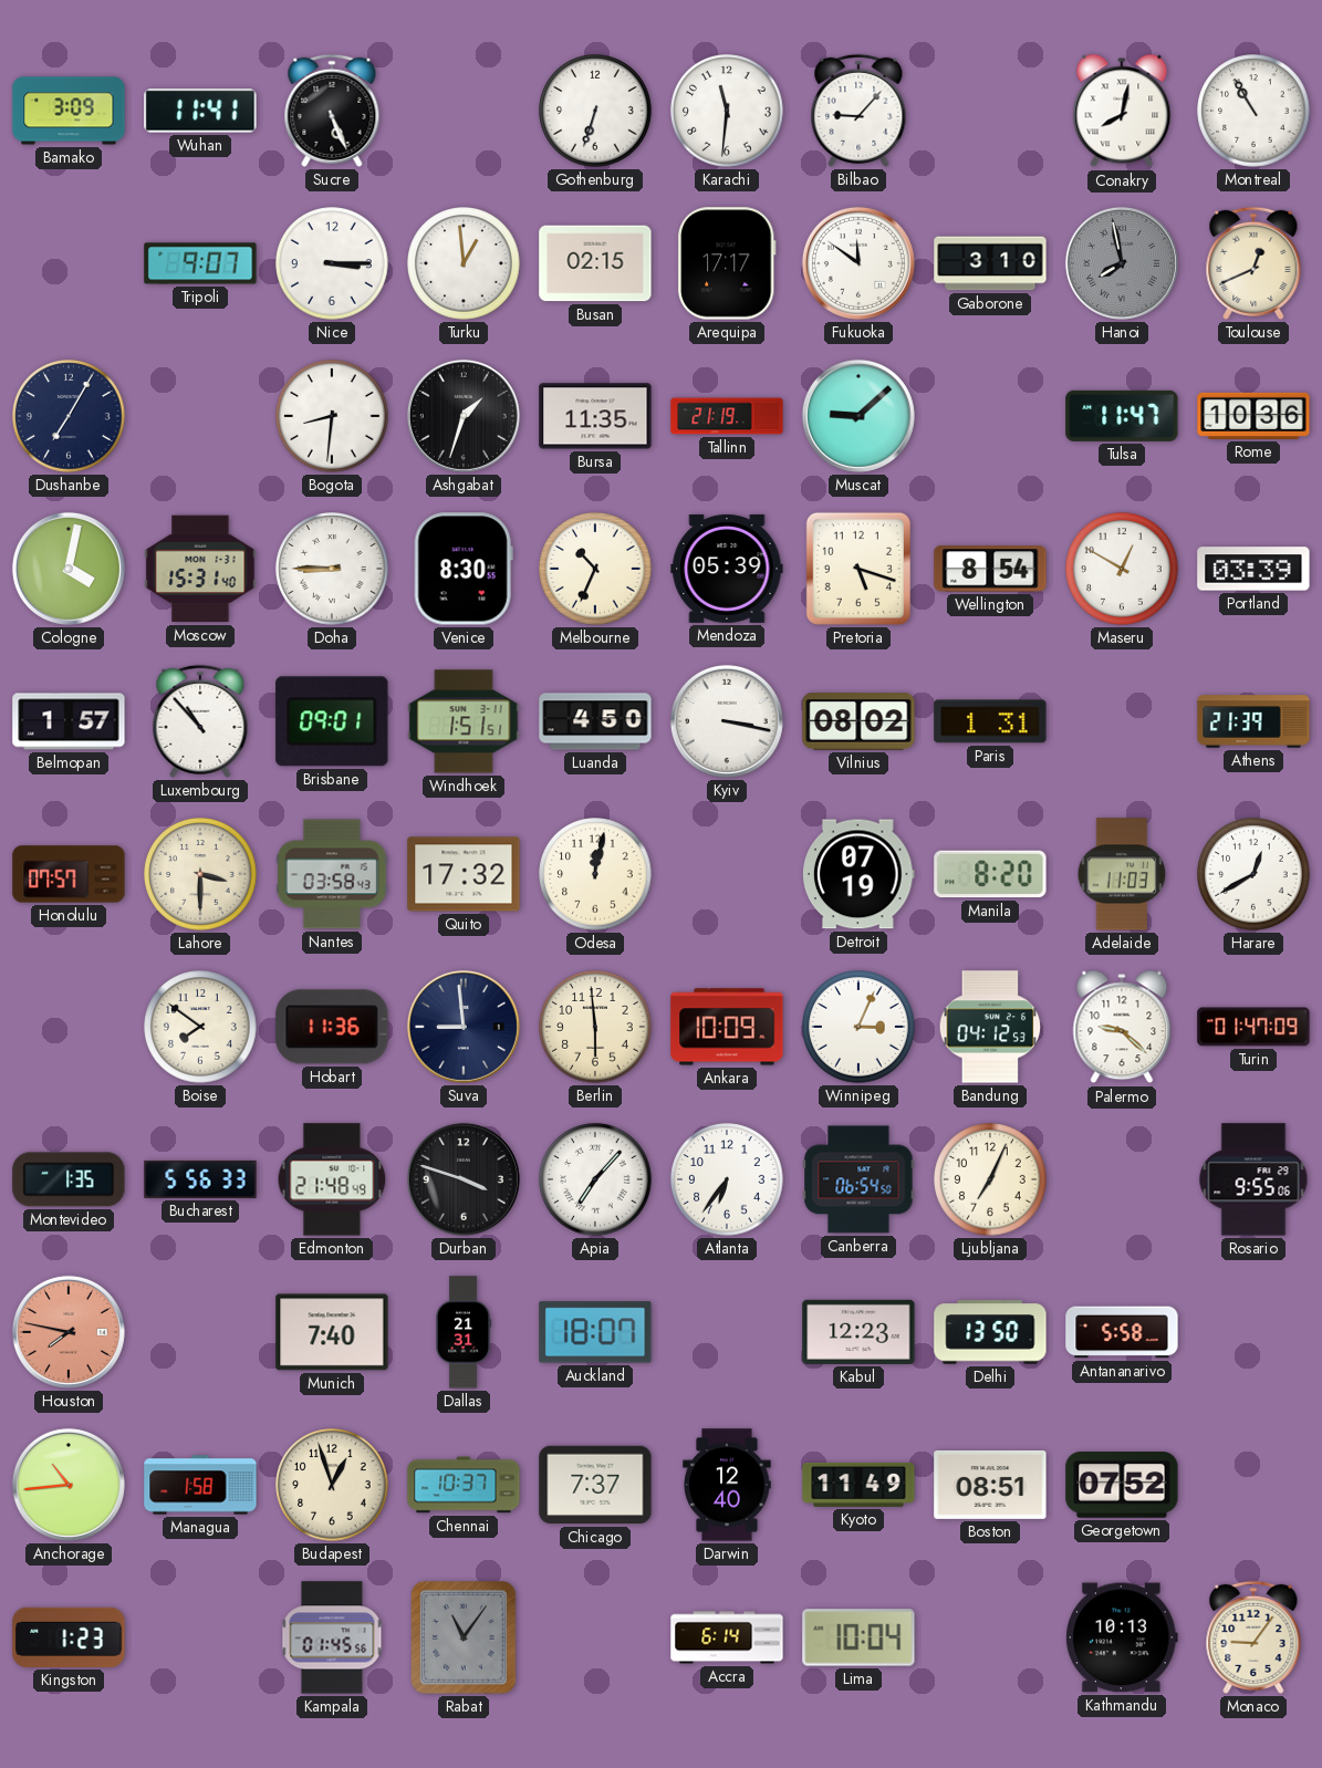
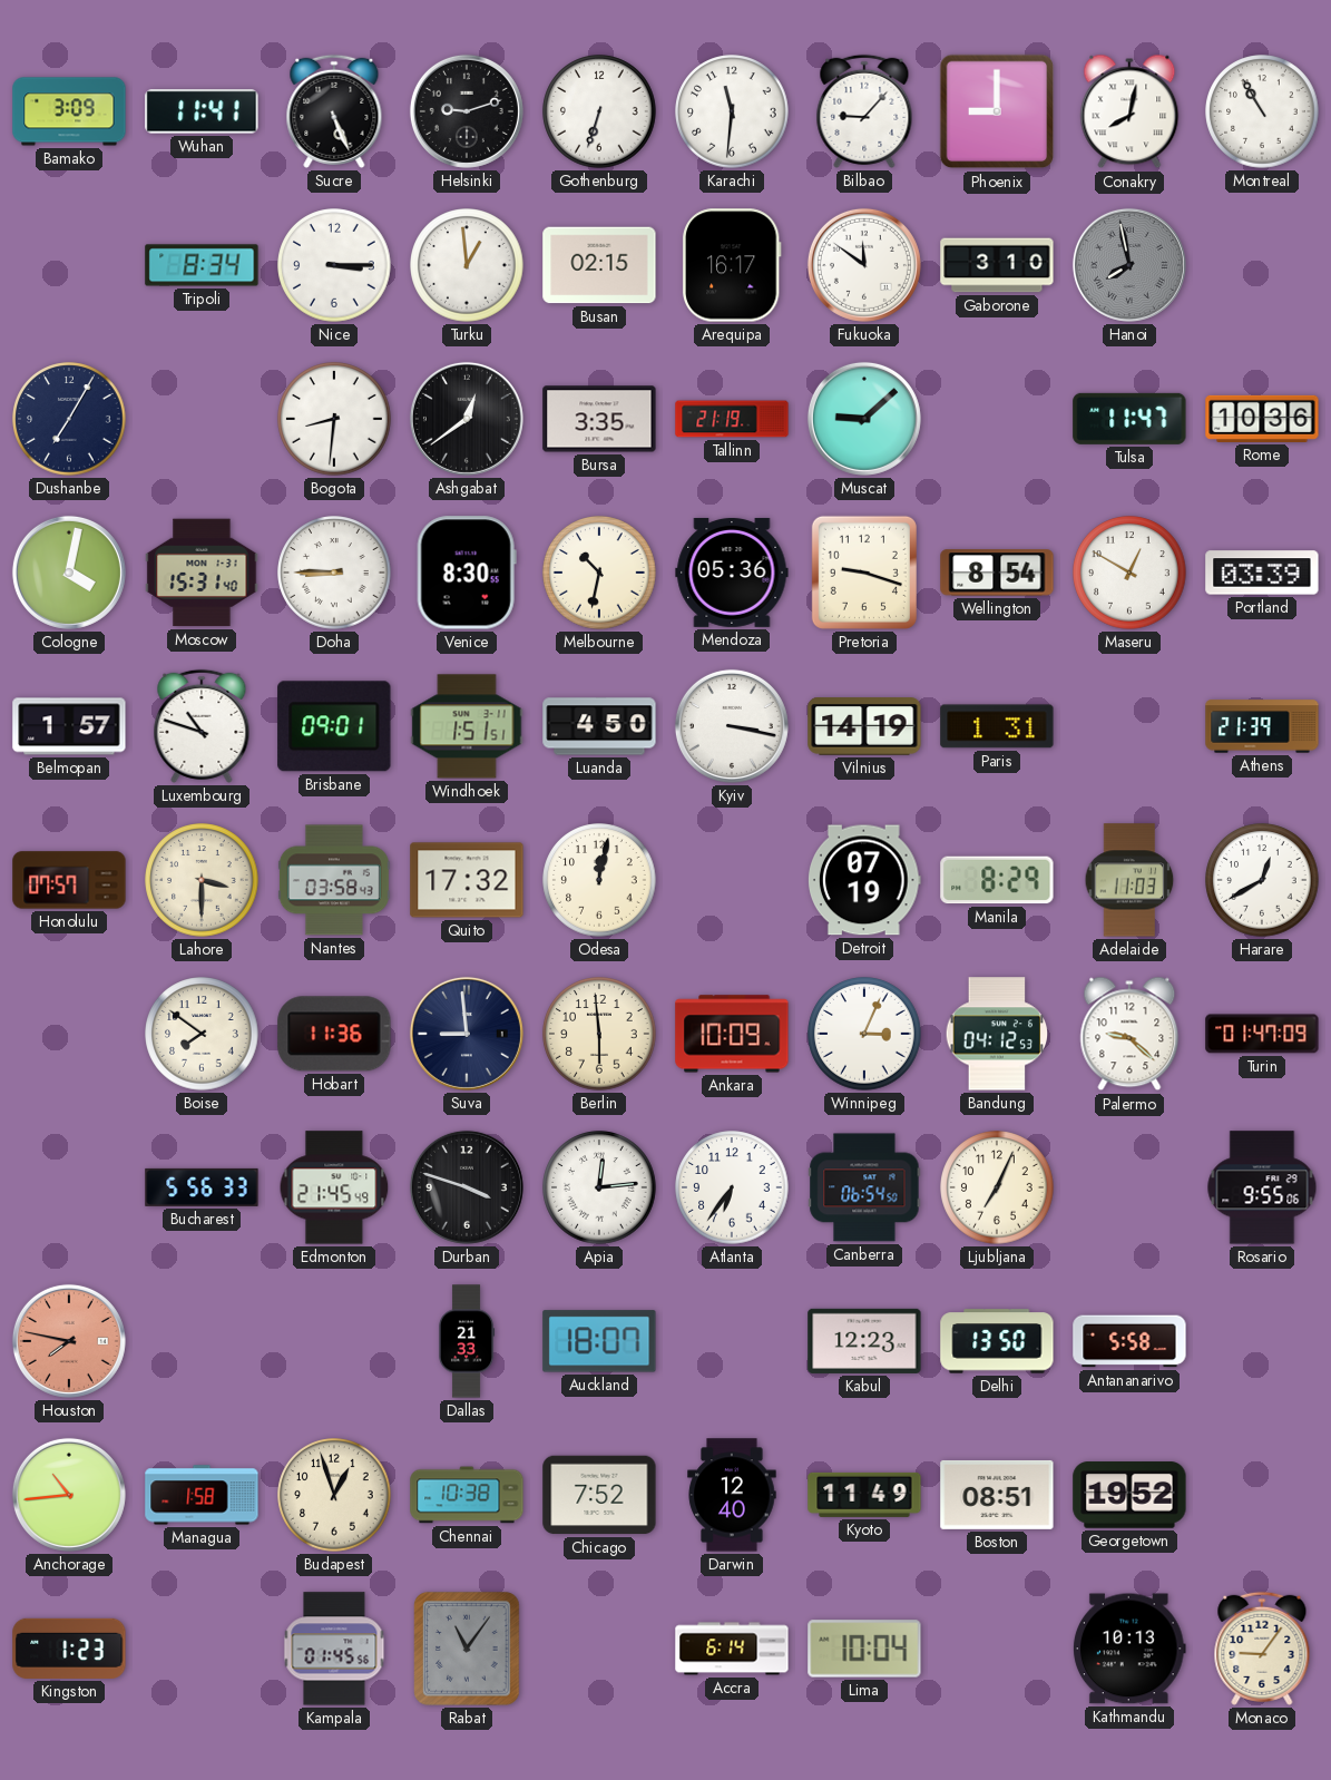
Helsinki: none -> 9:12 (467, 111)
Phoenix: none -> 9:00 (997, 111)
Tripoli: 9:07 -> 8:34 (202, 265)
Arequipa: 17:17 -> 16:17 (732, 265)
Toulouse: 12:41 -> none (1253, 263)
Ashgabat: 1:33 -> 12:39 (467, 419)
Bursa: 11:35 -> 3:35 (599, 419)
Melbourne: 10:34 -> 10:32 (599, 573)
Mendoza: 05:39 -> 05:36 (732, 573)
Pretoria: 5:18 -> 9:18 (864, 573)
Luxembourg: 10:53 -> 10:48 (202, 726)
Vilnius: 08:02 -> 14:19 (864, 726)
Manila: 8:20 -> 8:29 (997, 880)
Montevideo: 1:35 -> none (69, 1179)
Edmonton: 21:48 -> 21:45 (334, 1187)
Apia: 7:07 -> 12:14 (599, 1187)
Munich: 7:40 -> none (332, 1332)
Dallas: 21:31 -> 21:33 (467, 1341)
Chennai: 10:37 -> 10:38 (467, 1495)
Chicago: 7:37 -> 7:52 (599, 1495)
Georgetown: 07:52 -> 19:52 (1129, 1495)
